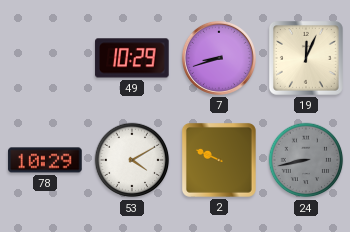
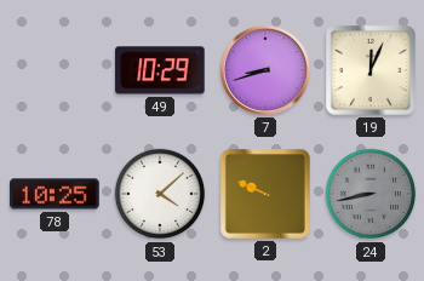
78: 10:29 -> 10:25 (55, 194)
53: 4:10 -> 4:08 (160, 194)
